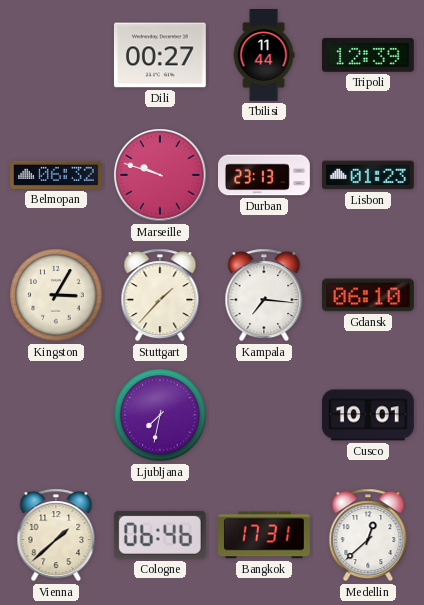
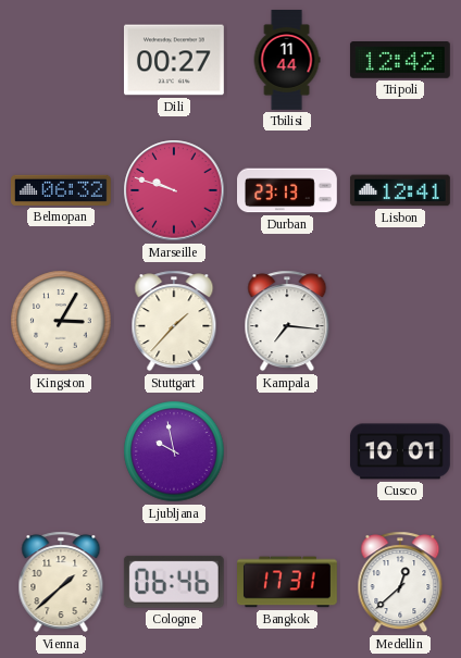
Tripoli: 12:39 -> 12:42 (400, 61)
Lisbon: 01:23 -> 12:41 (400, 190)
Gdansk: 06:10 -> none (368, 295)
Ljubljana: 7:32 -> 9:58 (174, 451)
